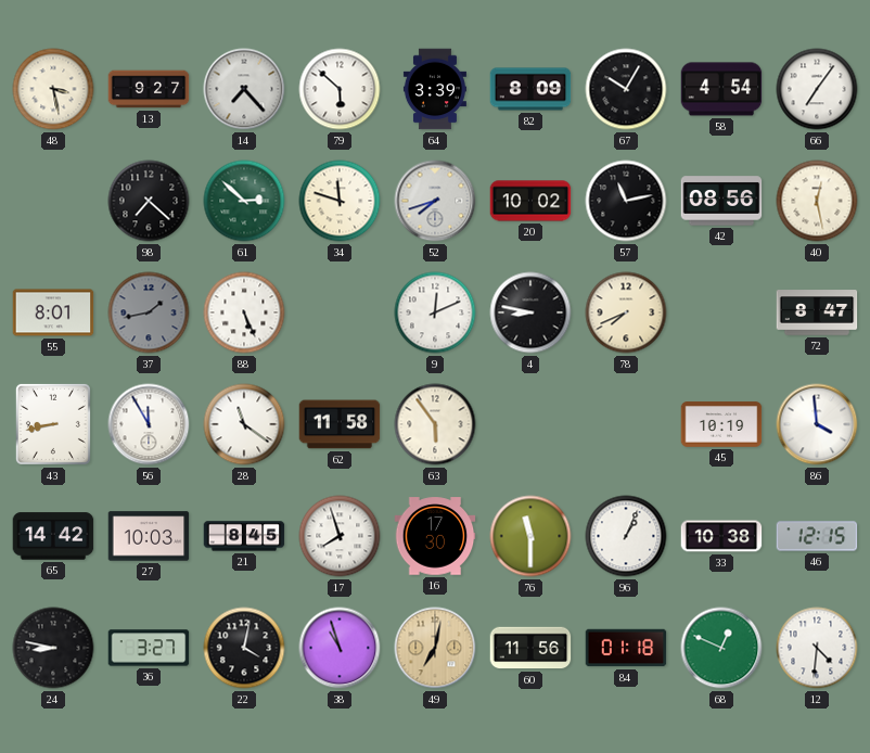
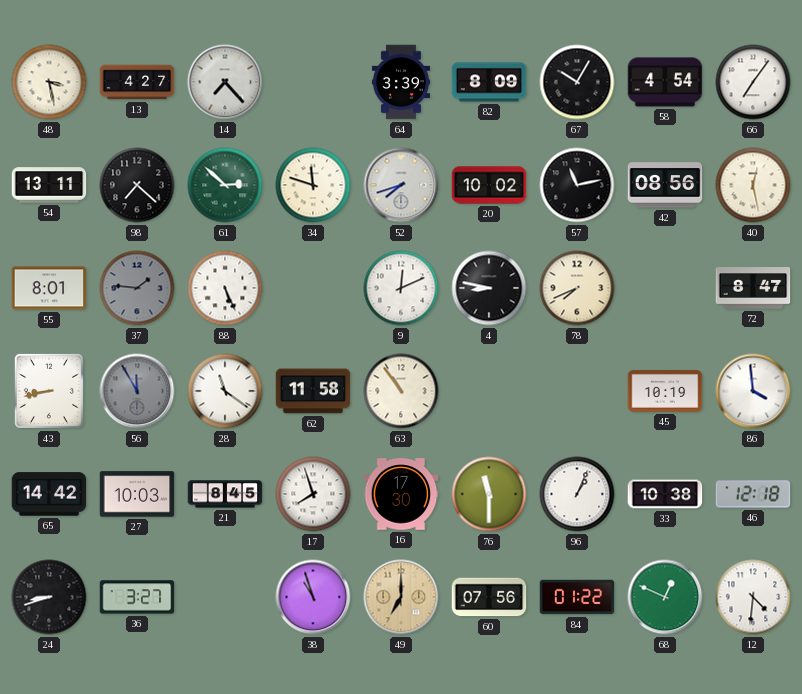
13: 9:27 -> 4:27 (137, 82)
79: 5:52 -> none (340, 89)
54: none -> 13:11 (49, 185)
37: 1:43 -> 1:46 (137, 288)
56 dial: white -> grey (137, 391)
63: 5:54 -> 10:54 (401, 391)
46: 12:15 -> 12:18 (753, 494)
24: 8:47 -> 8:42 (49, 597)
22: 4:02 -> none (244, 648)
49: 7:02 -> 7:00 (401, 597)
60: 11:56 -> 07:56 (489, 597)
84: 01:18 -> 01:22 (577, 597)
